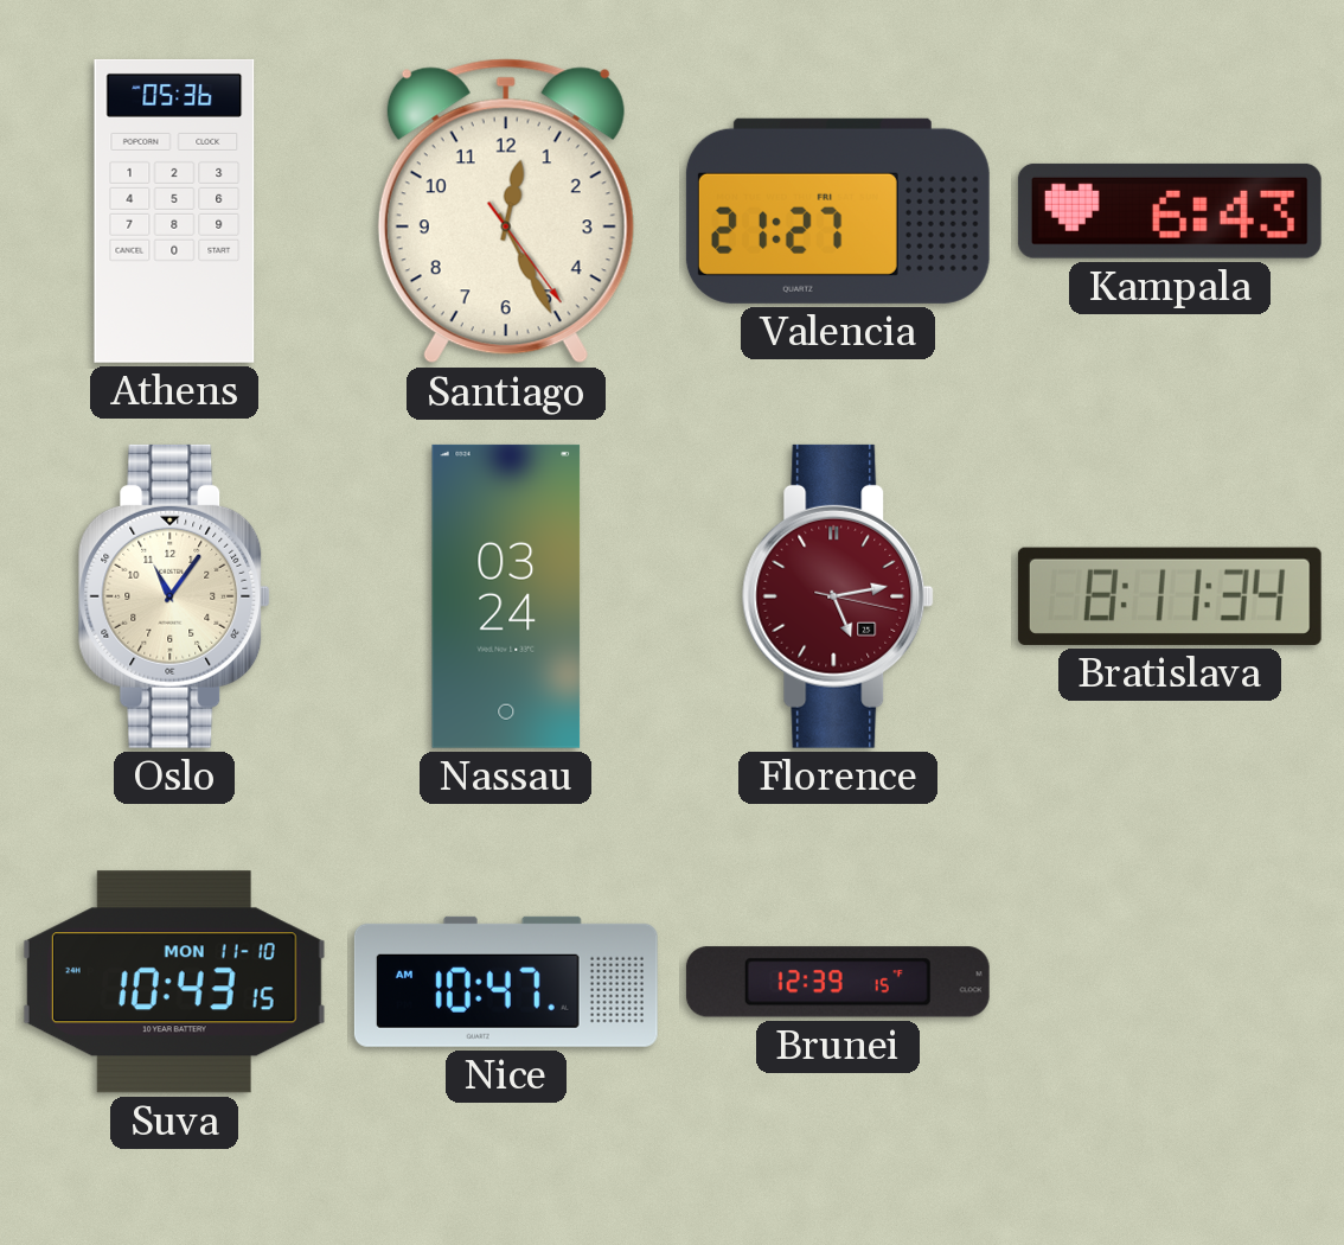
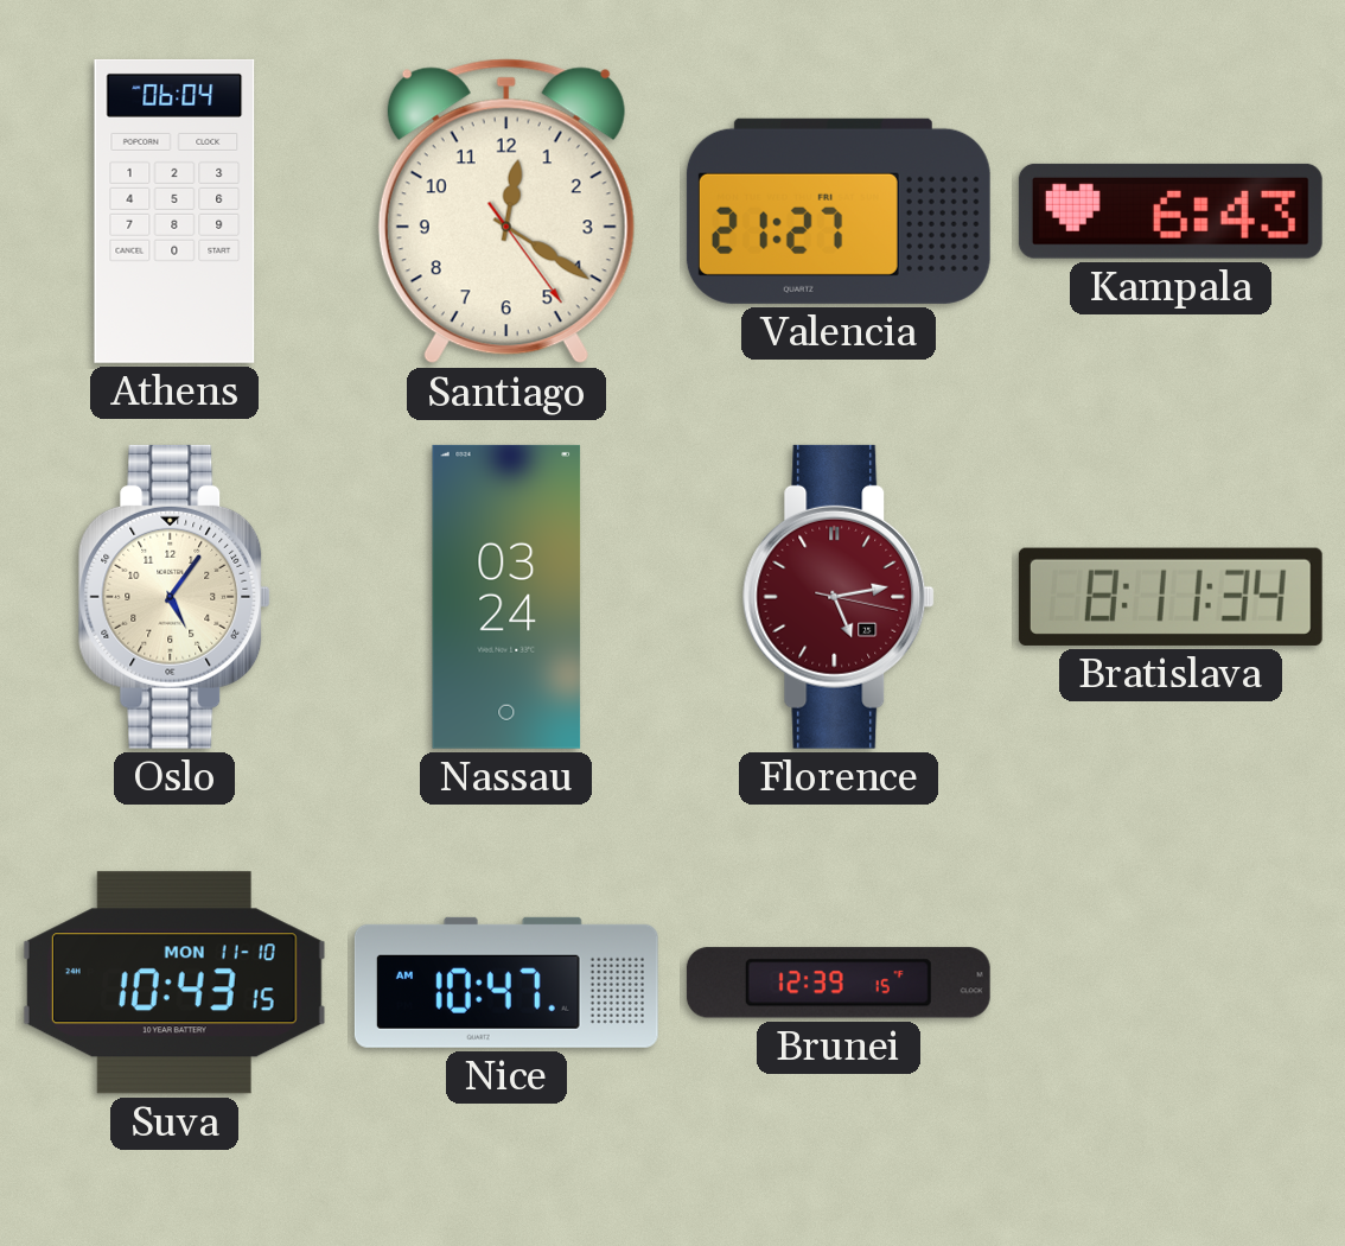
Athens: 05:36 -> 06:04 (174, 211)
Santiago: 12:25 -> 12:20 (506, 211)
Oslo: 11:06 -> 5:06 (174, 597)
